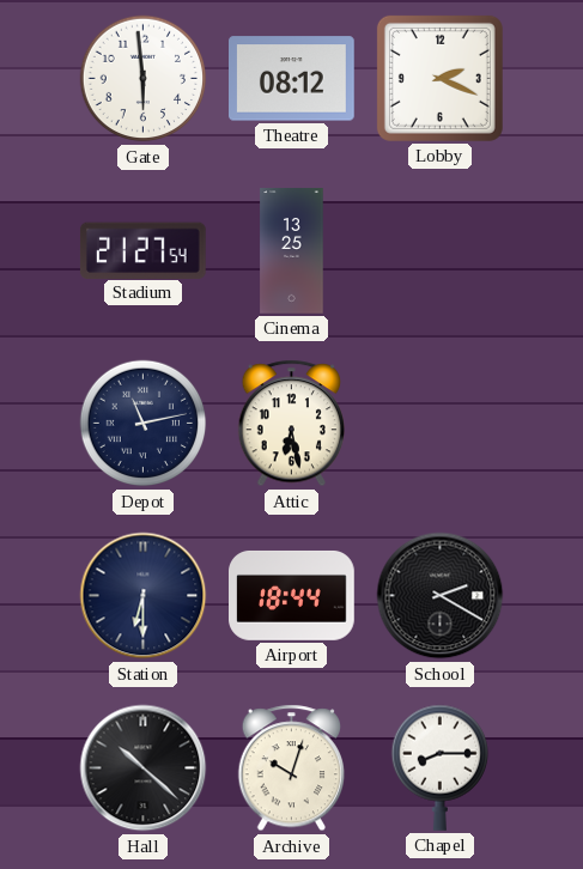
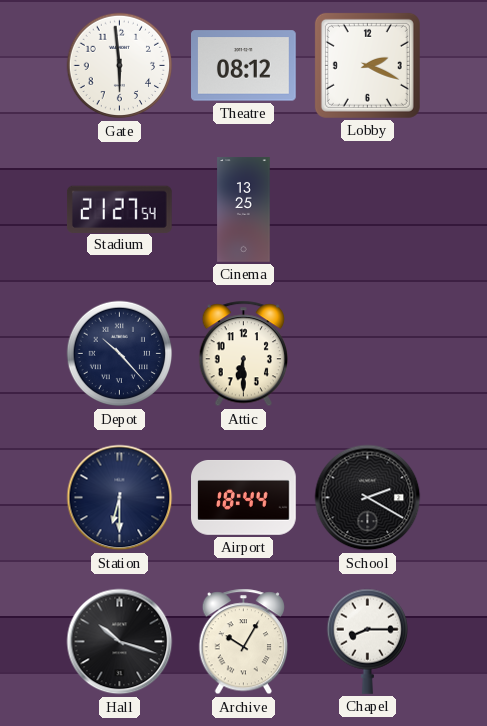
Depot: 11:13 -> 10:23 (120, 354)
Attic: 6:28 -> 6:30 (244, 354)
Hall: 10:22 -> 10:18 (120, 642)
Archive: 10:03 -> 10:05 (244, 642)
